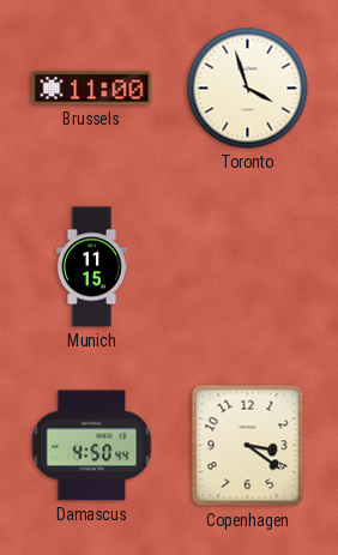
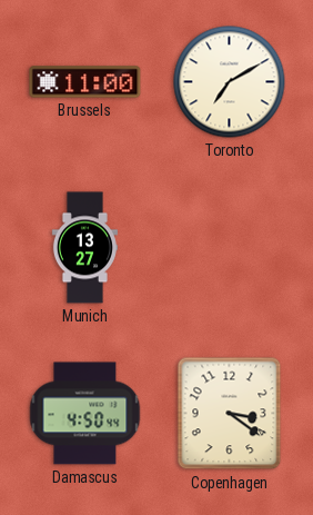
Toronto: 3:57 -> 7:10 (230, 82)
Munich: 11:15 -> 13:27 (84, 248)
